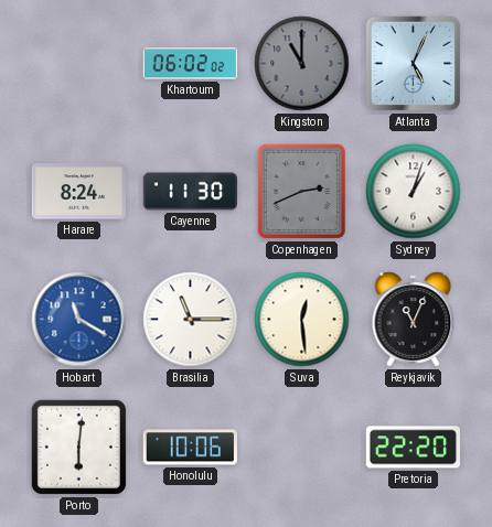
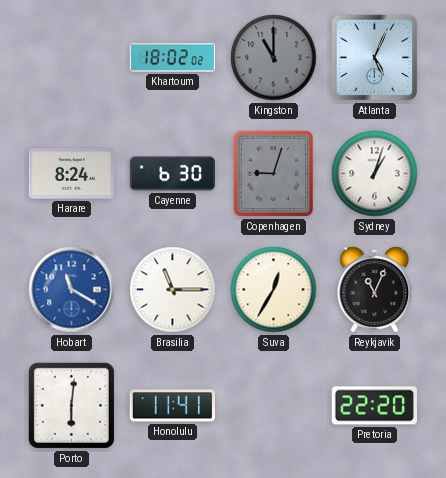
Khartoum: 06:02 -> 18:02 (173, 58)
Cayenne: 11:30 -> 6:30 (173, 174)
Copenhagen: 2:41 -> 9:03 (274, 174)
Suva: 12:29 -> 12:35 (274, 290)
Honolulu: 10:06 -> 11:41 (172, 406)
